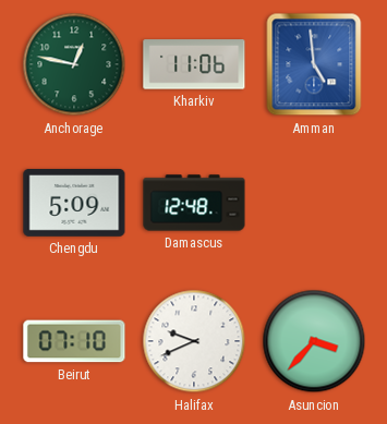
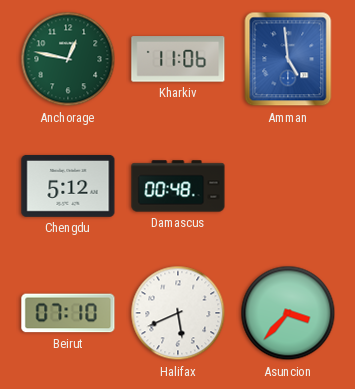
Chengdu: 5:09 -> 5:12 (68, 186)
Damascus: 12:48 -> 00:48 (178, 186)
Halifax: 9:41 -> 5:41 (178, 313)
